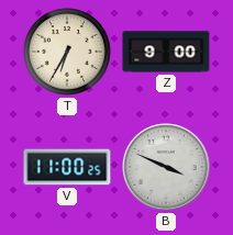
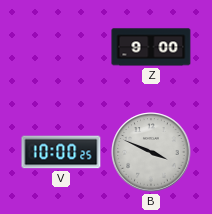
T: 6:35 -> none (67, 52)
V: 11:00 -> 10:00 (61, 152)
